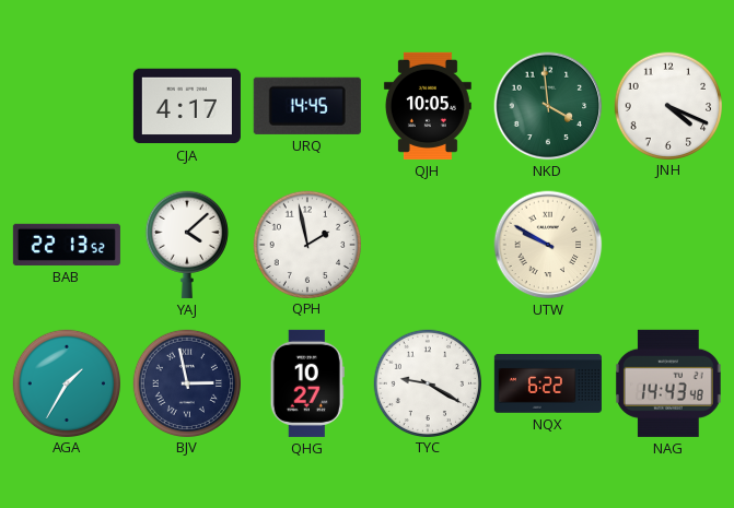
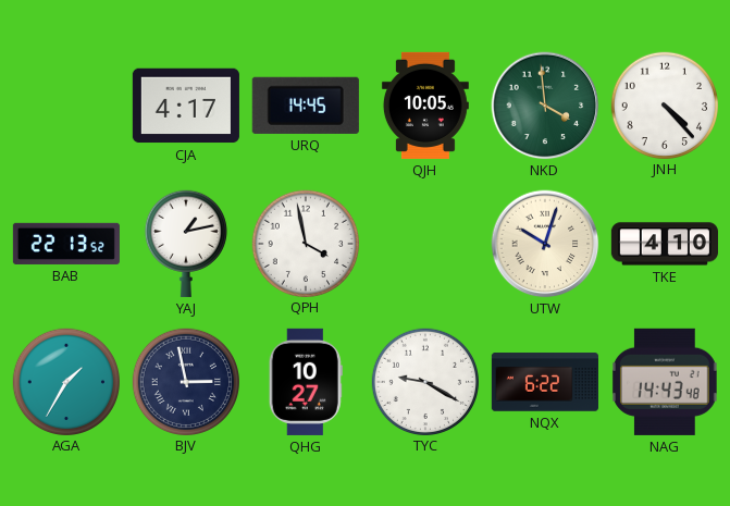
JNH: 4:19 -> 4:23 (664, 104)
YAJ: 4:08 -> 1:13 (186, 244)
QPH: 1:58 -> 3:58 (305, 243)
UTW: 9:50 -> 10:03 (545, 244)
TKE: none -> 4:10 (665, 244)
